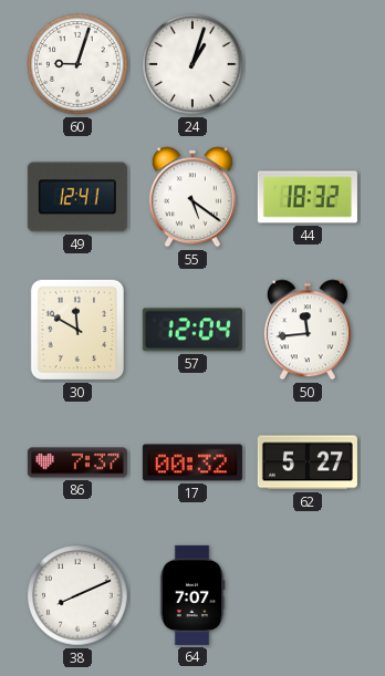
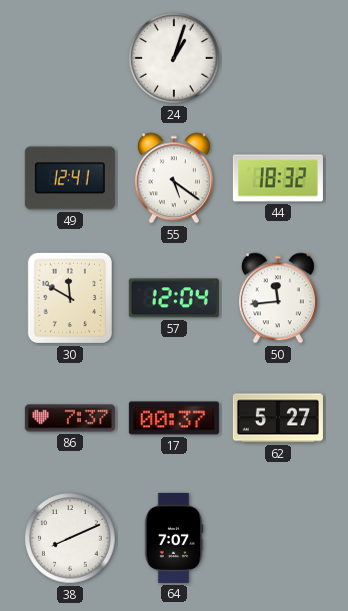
60: 9:03 -> none (77, 64)
17: 00:32 -> 00:37 (174, 418)
